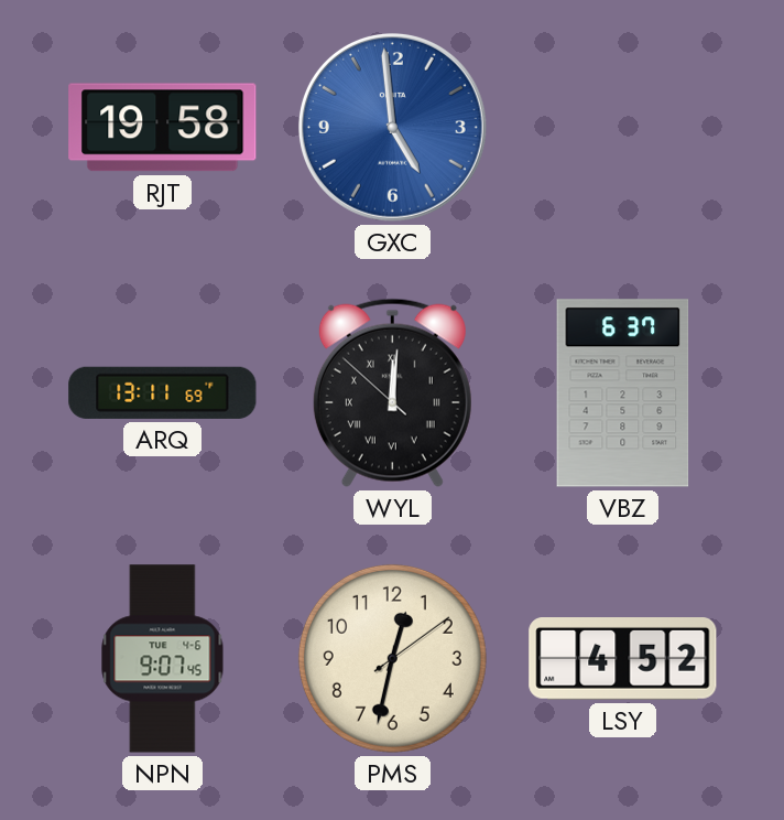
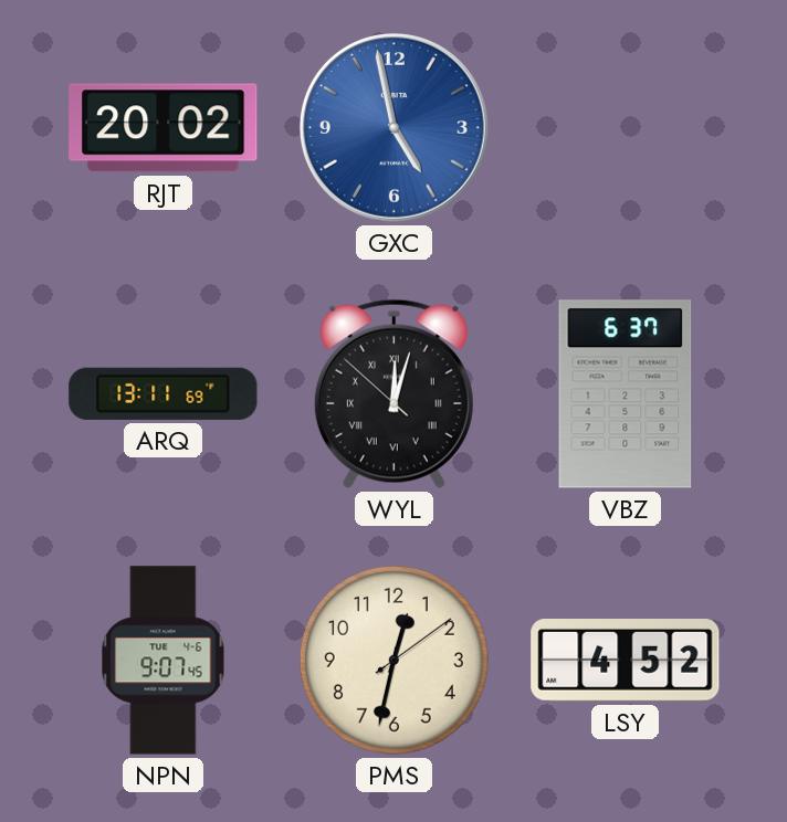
RJT: 19:58 -> 20:02 (164, 128)
GXC: 4:59 -> 4:58 (393, 127)
WYL: 12:00 -> 12:02 (393, 393)
